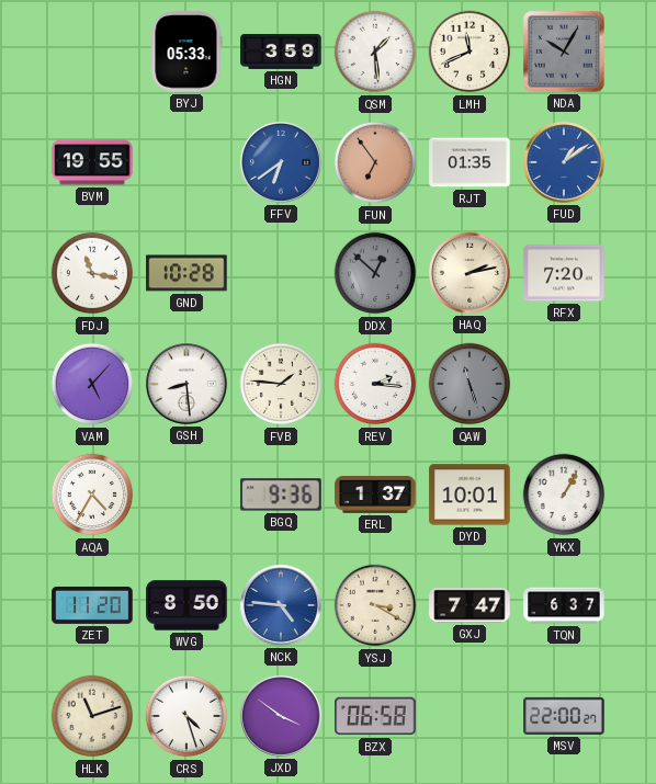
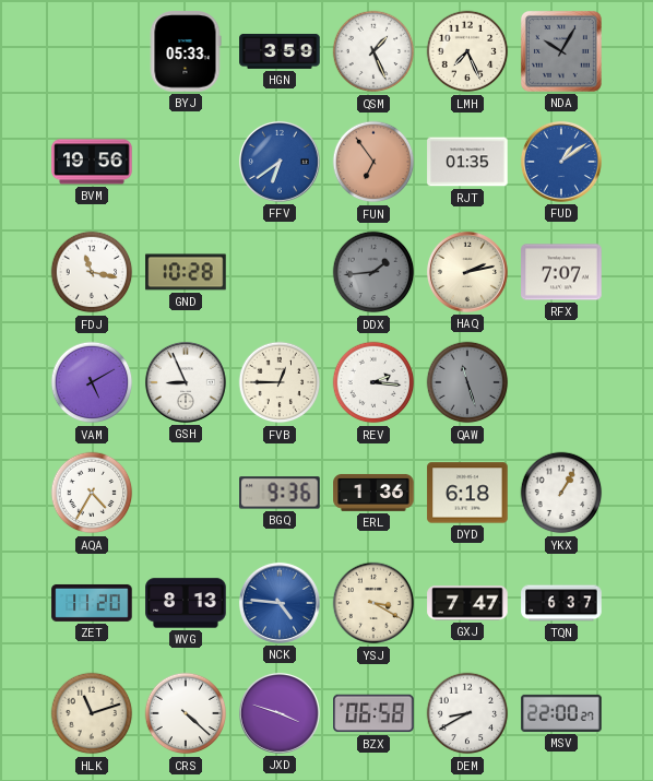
QSM: 1:29 -> 1:26 (373, 51)
LMH: 11:41 -> 7:26 (467, 51)
BVM: 19:55 -> 19:56 (92, 162)
DDX: 12:52 -> 1:44 (373, 272)
RFX: 7:20 -> 7:07 (561, 272)
VAM: 5:07 -> 5:10 (92, 382)
GSH: 8:29 -> 8:56 (186, 382)
FVB: 1:46 -> 12:45 (280, 382)
ERL: 1:37 -> 1:36 (373, 493)
DYD: 10:01 -> 6:18 (467, 493)
WVG: 8:50 -> 8:13 (186, 603)
CRS: 4:27 -> 4:22 (186, 713)
JXD: 3:51 -> 3:48 (280, 713)
DEM: none -> 8:40 (467, 713)
